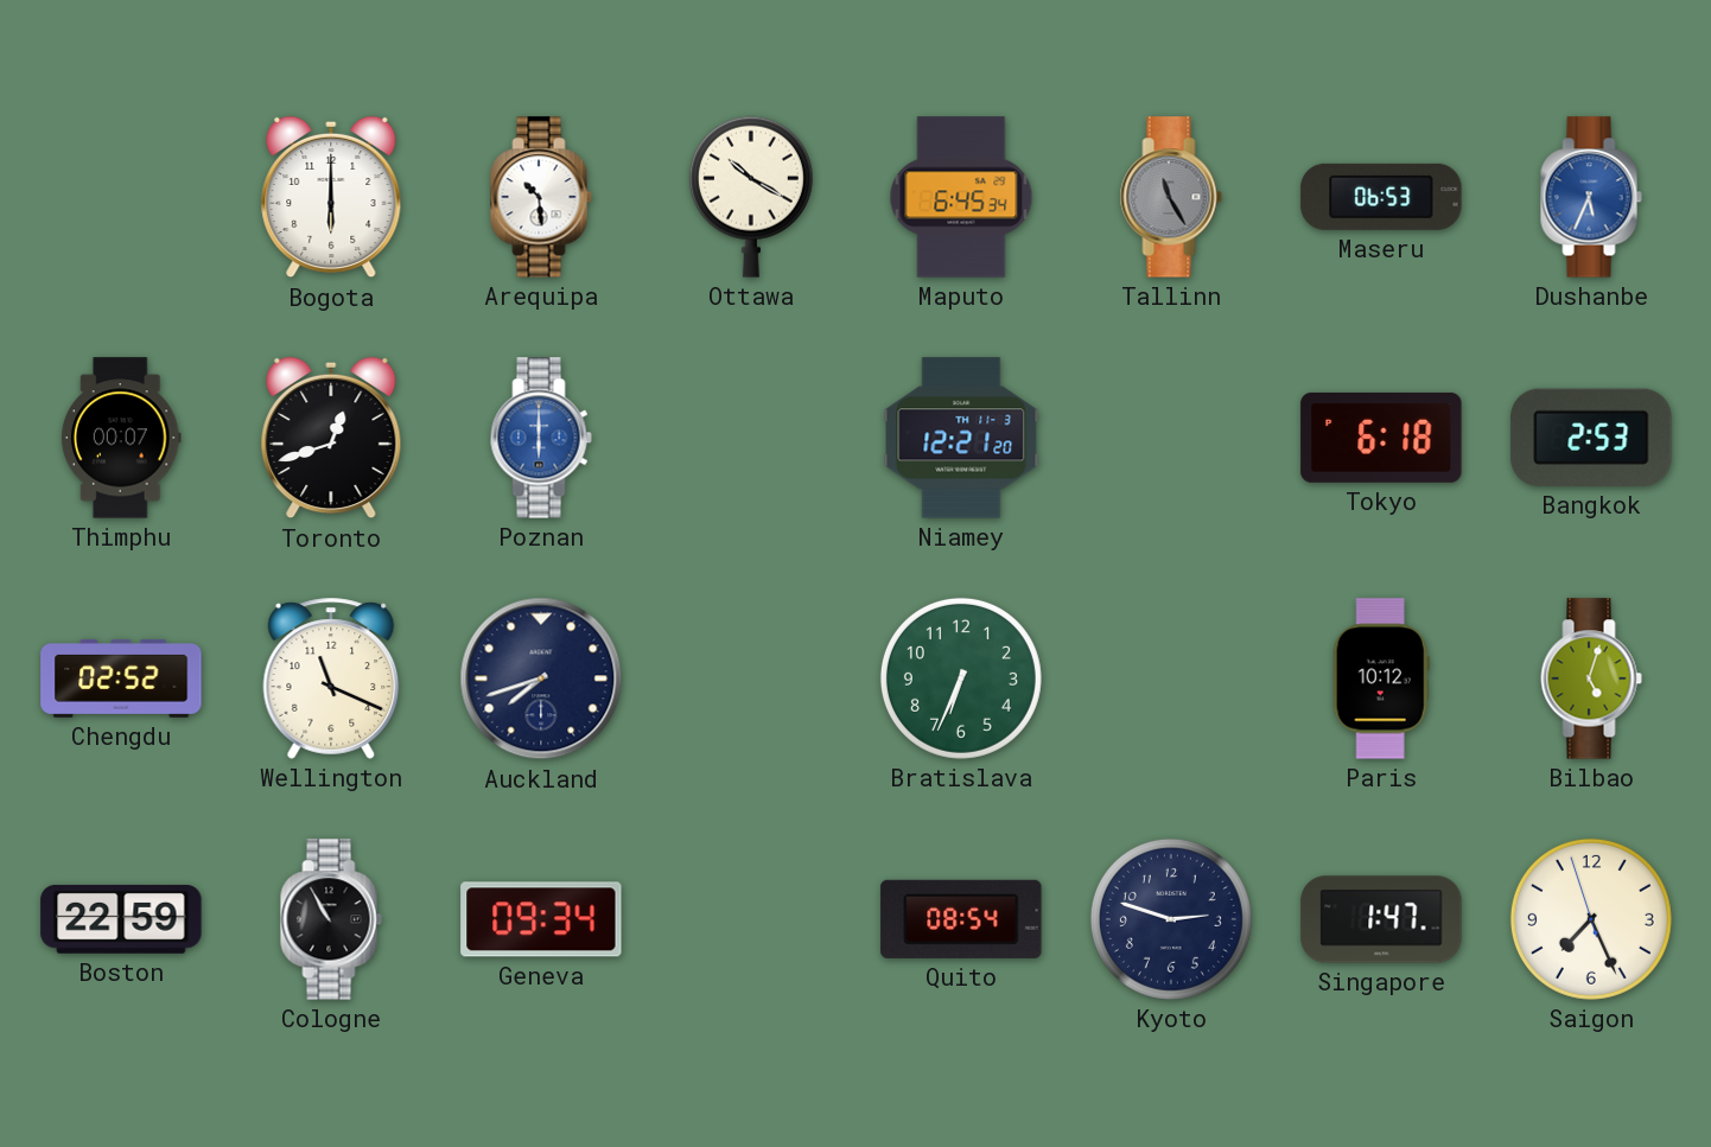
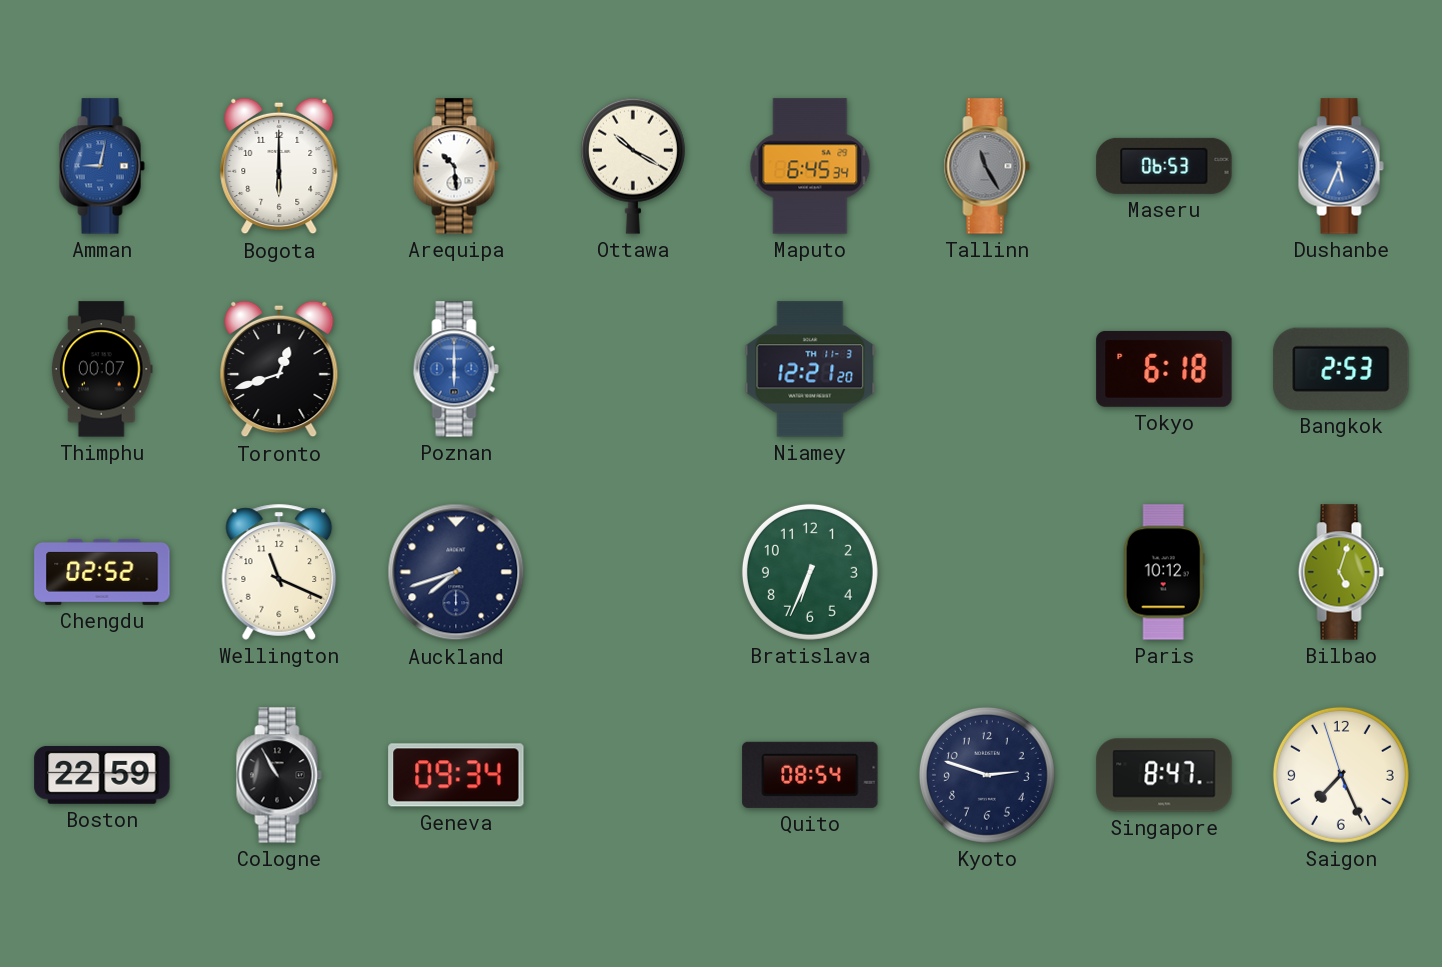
Amman: none -> 9:02 (102, 166)
Singapore: 1:47 -> 8:47 (1164, 775)
